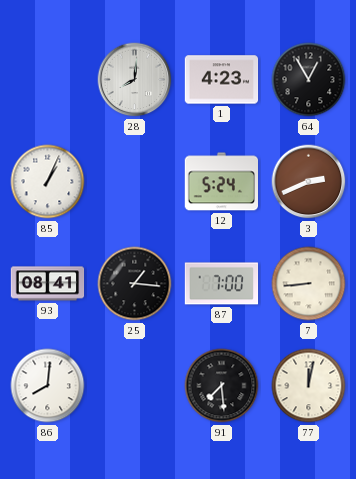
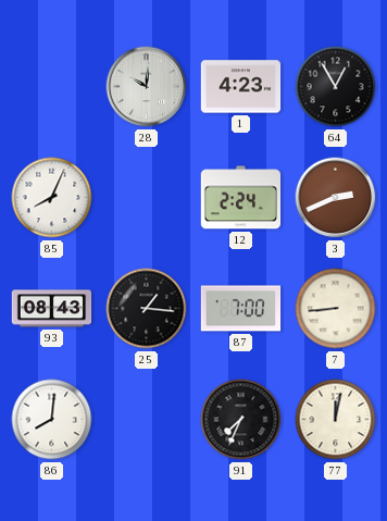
28: 8:01 -> 10:01 (147, 87)
85: 1:04 -> 8:04 (52, 198)
12: 5:24 -> 2:24 (240, 198)
93: 08:41 -> 08:43 (52, 309)
91: 7:29 -> 7:34 (241, 420)
